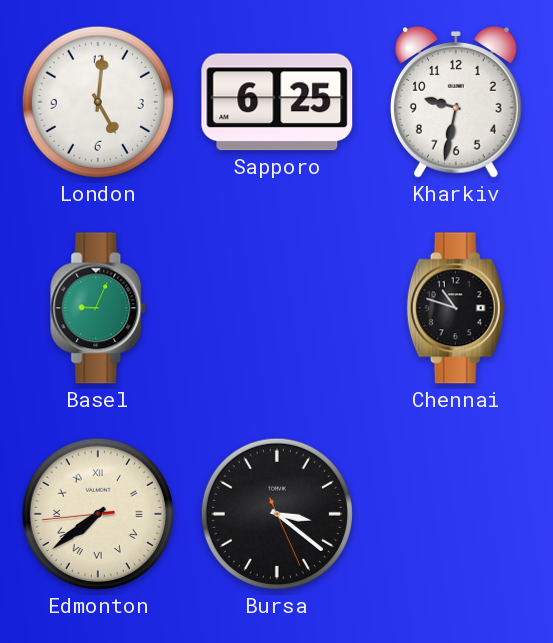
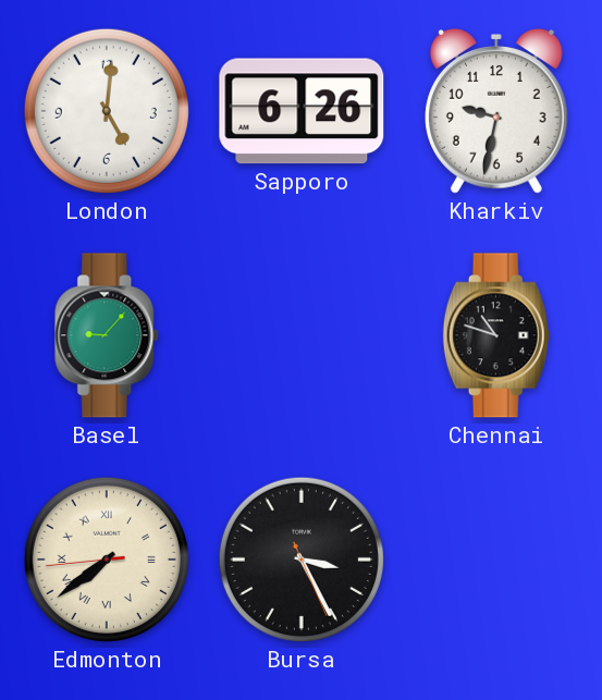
Sapporo: 6:25 -> 6:26 (302, 111)
Basel: 9:04 -> 9:07 (108, 335)
Bursa: 3:21 -> 3:25 (302, 560)
